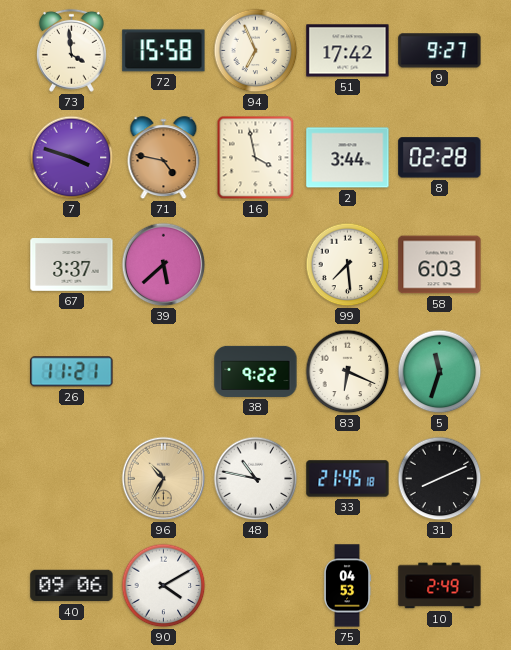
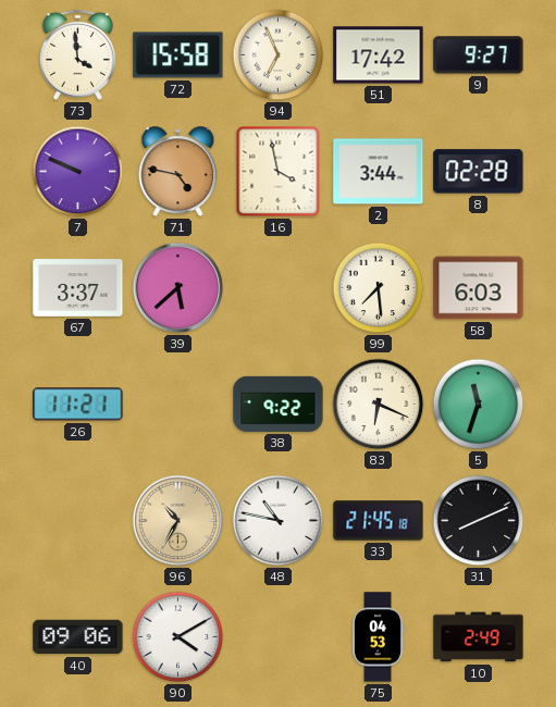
7: 3:48 -> 9:49 (78, 172)
